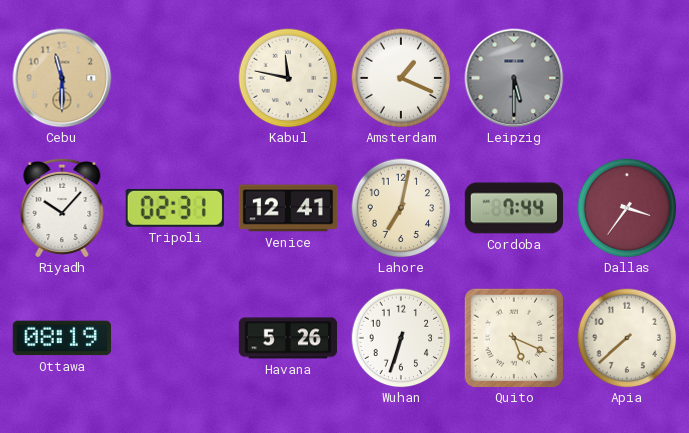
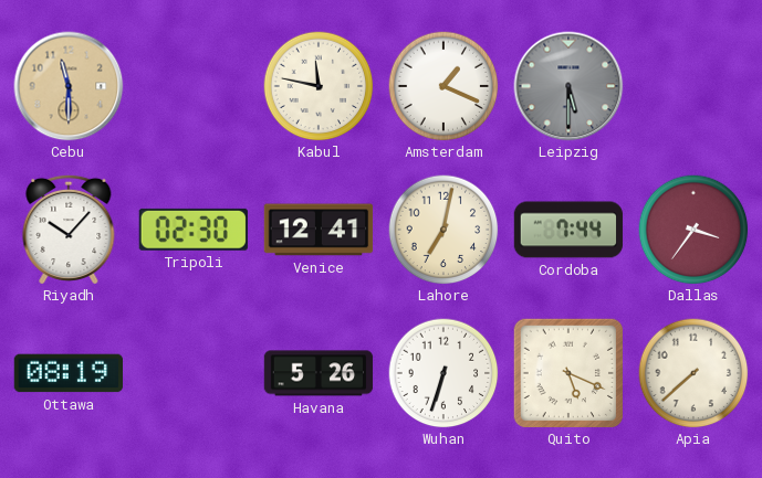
Tripoli: 02:31 -> 02:30 (194, 230)
